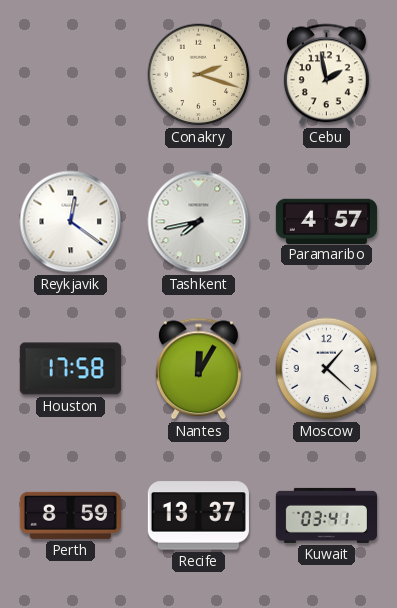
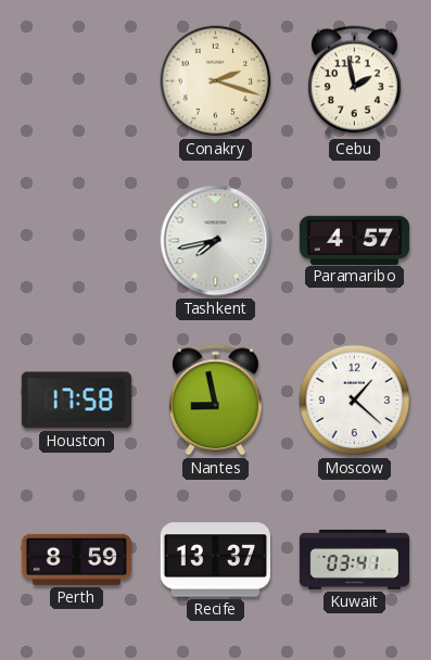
Reykjavik: 12:21 -> none (71, 222)
Nantes: 12:05 -> 8:58 (215, 401)
